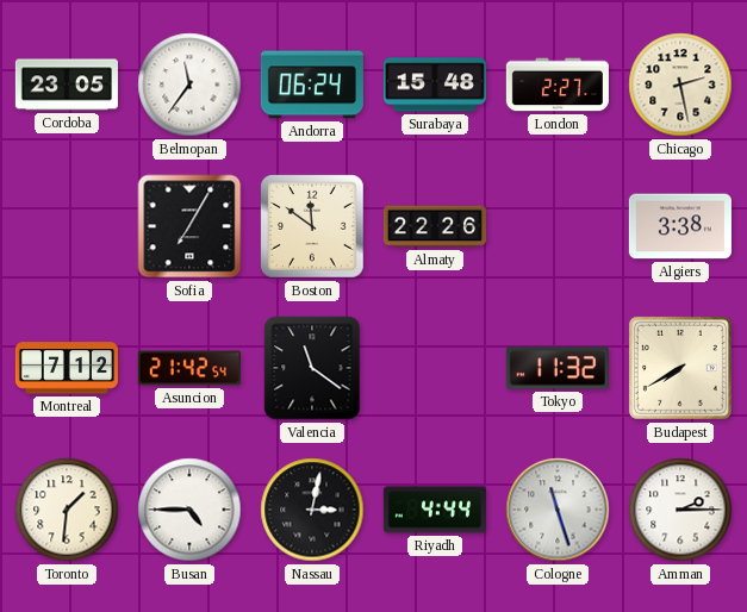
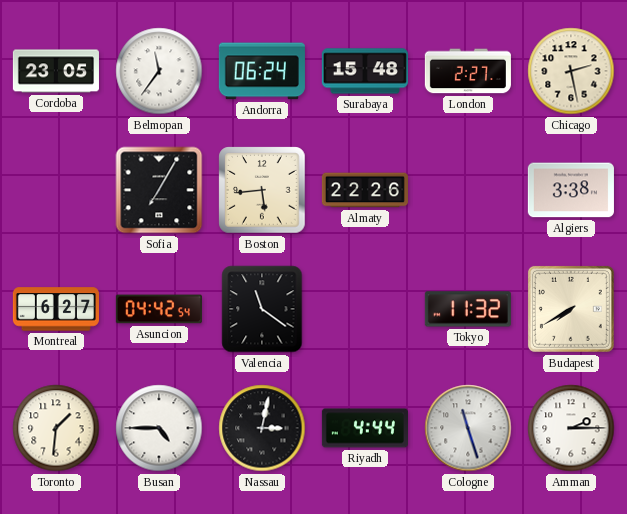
Boston: 11:51 -> 5:44 (262, 190)
Montreal: 7:12 -> 6:27 (56, 309)
Asuncion: 21:42 -> 04:42 (159, 309)
